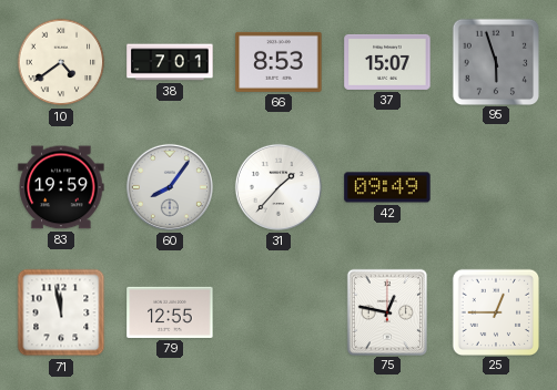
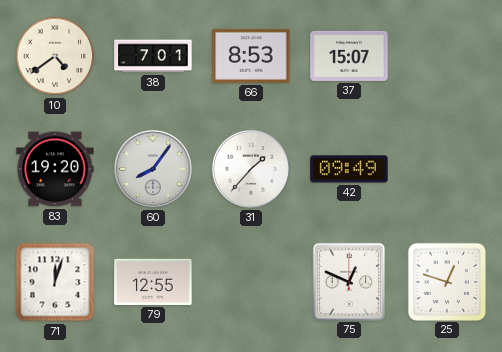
95: 5:57 -> none (495, 61)
83: 19:59 -> 19:20 (55, 169)
71: 11:58 -> 12:03 (55, 282)
75: 12:47 -> 12:49 (348, 281)
25: 12:45 -> 12:48 (446, 281)
